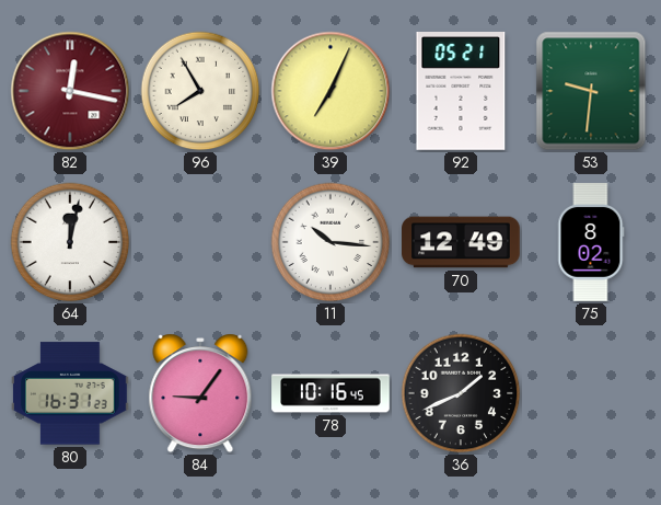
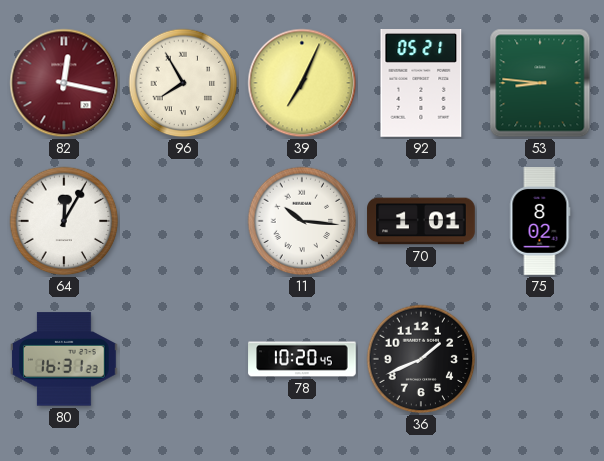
53: 9:31 -> 8:46 (540, 83)
64: 12:02 -> 12:05 (64, 221)
70: 12:49 -> 1:01 (421, 221)
84: 9:06 -> none (200, 393)
78: 10:16 -> 10:20 (302, 359)
